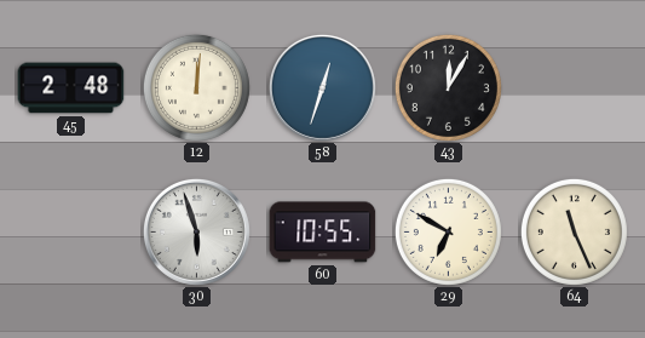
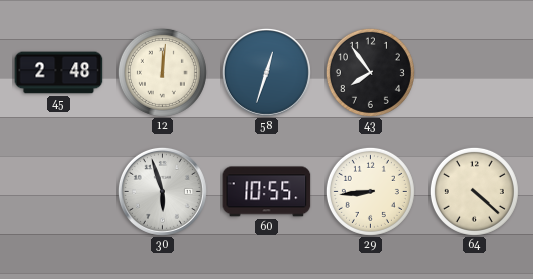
43: 12:05 -> 7:54 (370, 72)
29: 6:50 -> 8:44 (370, 191)
64: 11:26 -> 4:22 (474, 191)
